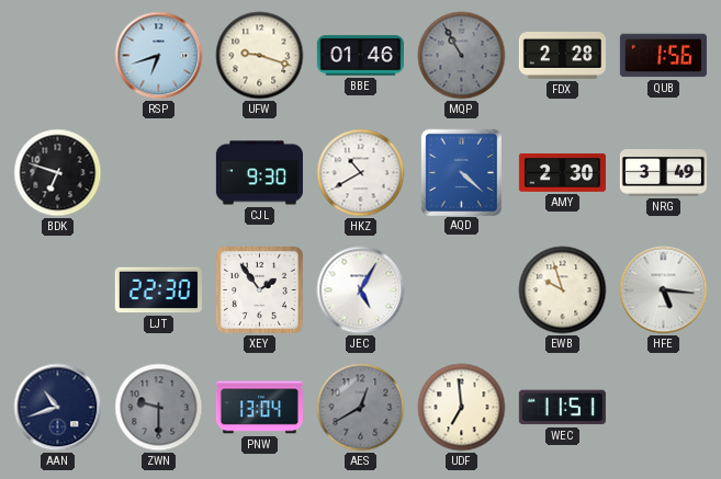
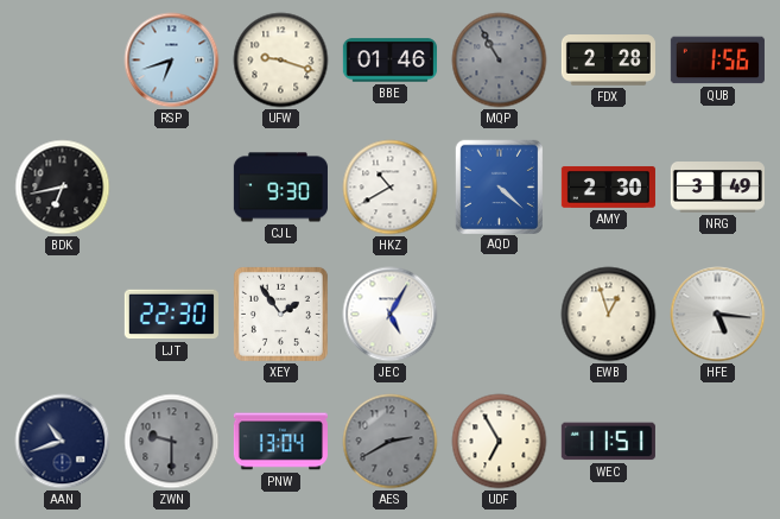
BDK: 6:48 -> 6:43 (63, 188)
EWB: 9:57 -> 12:57 (609, 315)
AES: 12:40 -> 2:40 (391, 442)
UDF: 6:59 -> 6:55 (500, 442)
